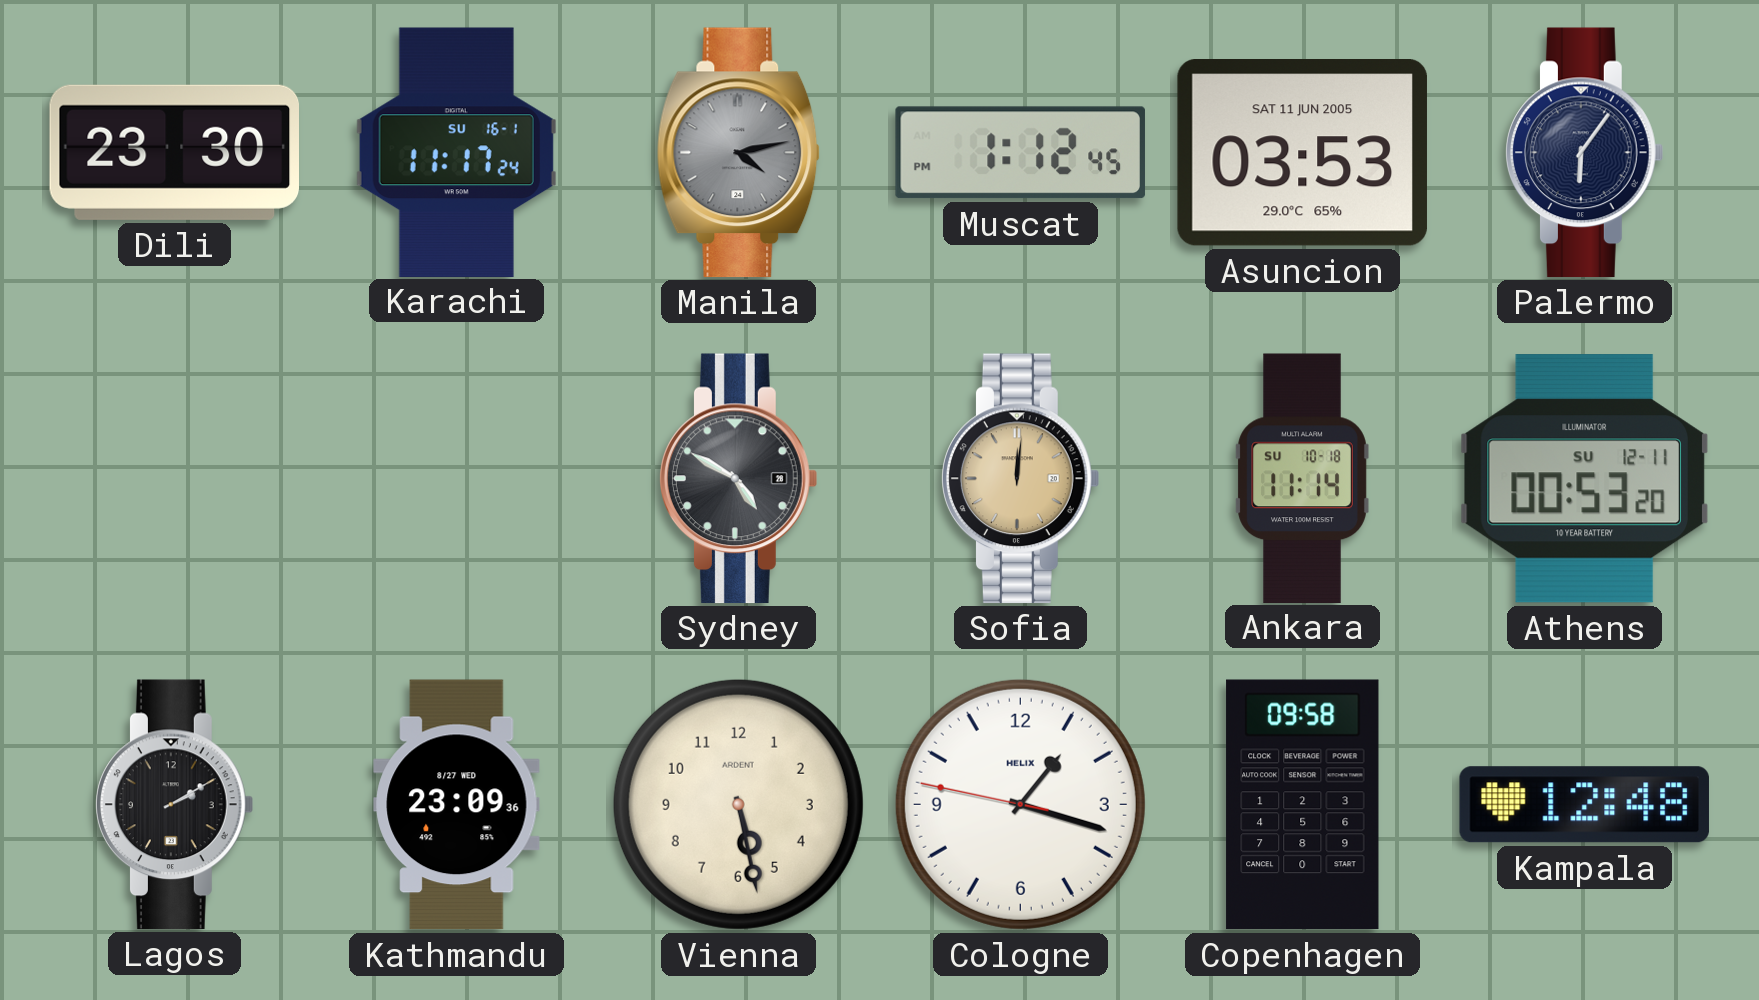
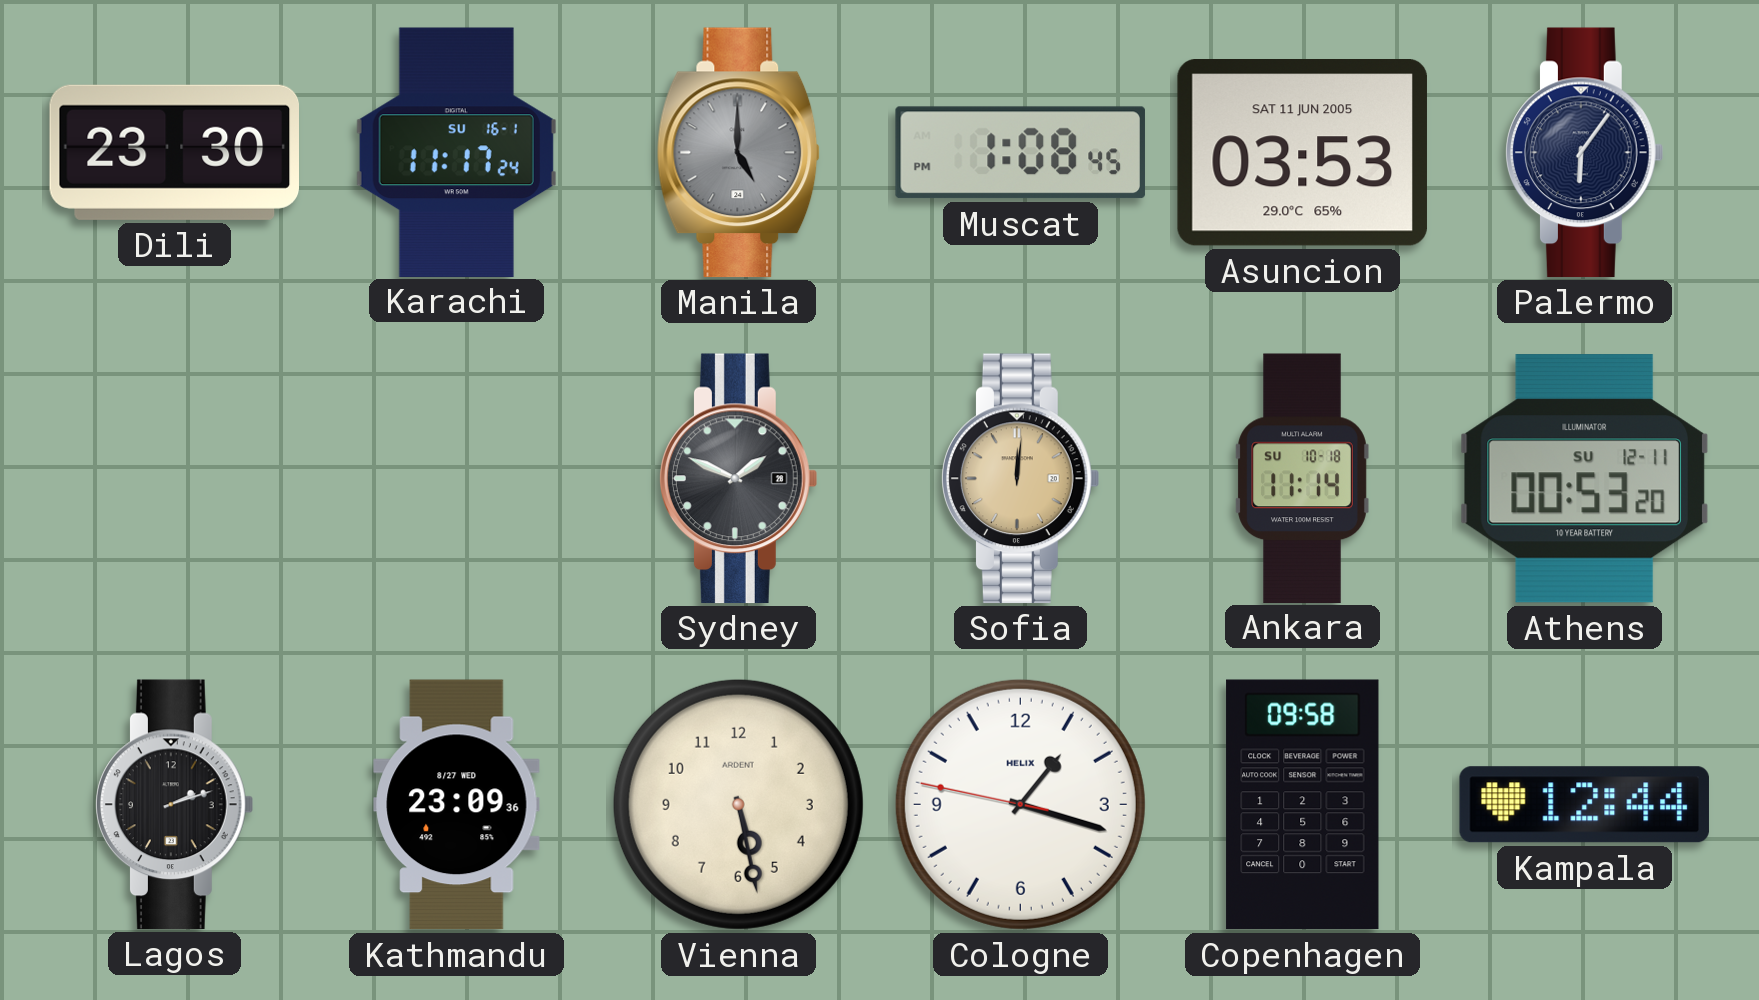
Manila: 4:13 -> 5:00 (739, 152)
Muscat: 1:12 -> 1:08 (1020, 153)
Sydney: 4:50 -> 1:49 (739, 478)
Lagos: 2:10 -> 2:12 (175, 804)
Kampala: 12:48 -> 12:44 (1584, 805)
